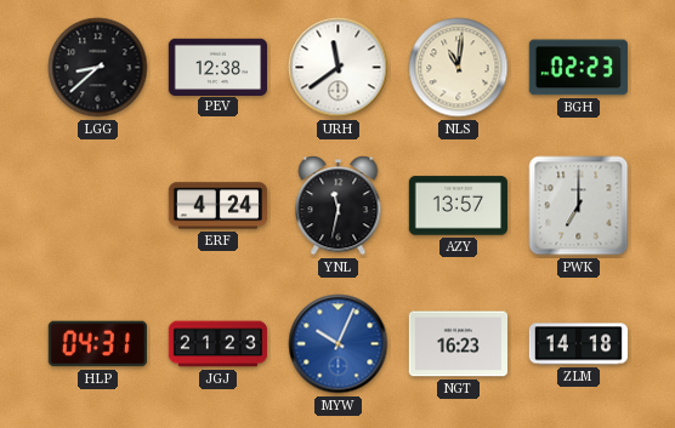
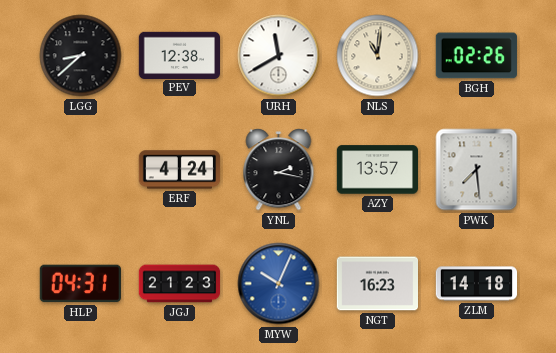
URH: 11:39 -> 11:40 (279, 56)
BGH: 02:23 -> 02:26 (476, 56)
YNL: 11:32 -> 2:17 (279, 170)
PWK: 7:00 -> 7:29 (477, 170)
